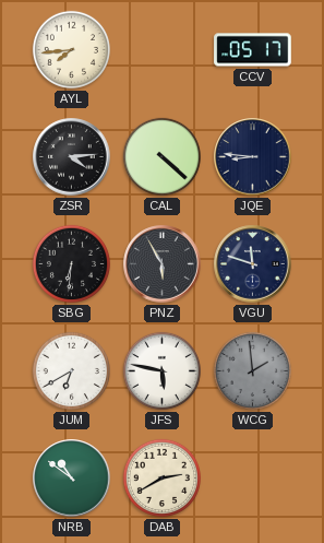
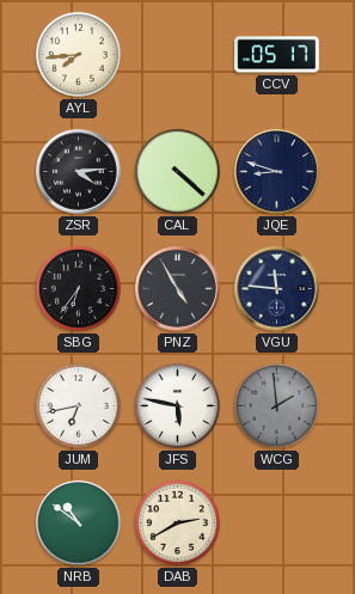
JQE: 8:46 -> 8:48 (277, 172)
SBG: 6:31 -> 6:36 (78, 288)
PNZ: 5:55 -> 4:55 (178, 289)
VGU: 11:48 -> 11:46 (277, 289)
JUM: 6:40 -> 6:43 (78, 405)
